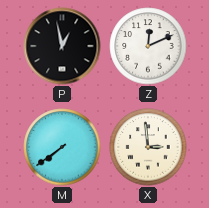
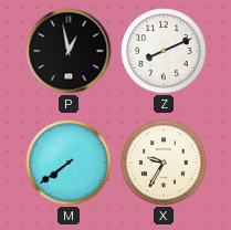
Z: 12:11 -> 8:11 (164, 51)
X: 2:59 -> 9:35 (164, 163)
